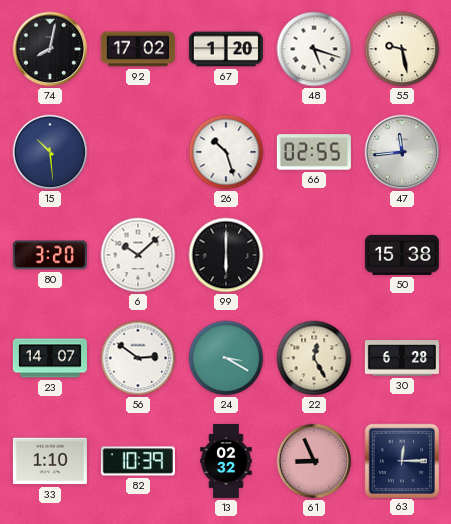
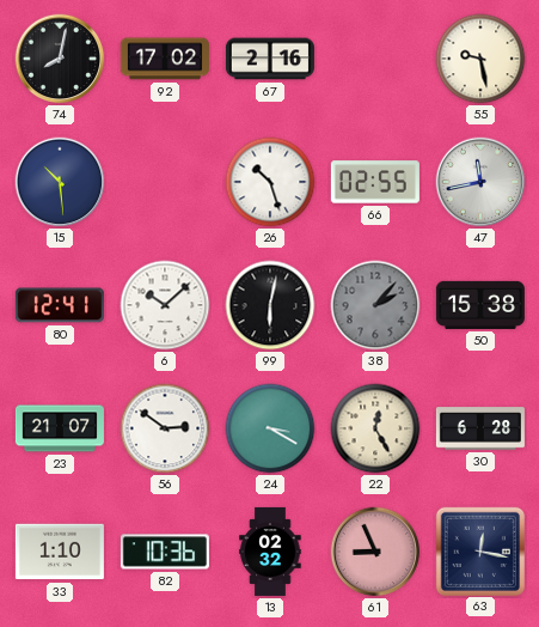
67: 1:20 -> 2:16 (270, 59)
48: 5:18 -> none (314, 49)
47: 11:44 -> 11:43 (480, 182)
80: 3:20 -> 12:41 (60, 305)
99: 6:00 -> 6:02 (270, 305)
38: none -> 2:07 (375, 305)
23: 14:07 -> 21:07 (60, 428)
82: 10:39 -> 10:36 (165, 552)
63: 12:15 -> 12:17 (479, 550)
